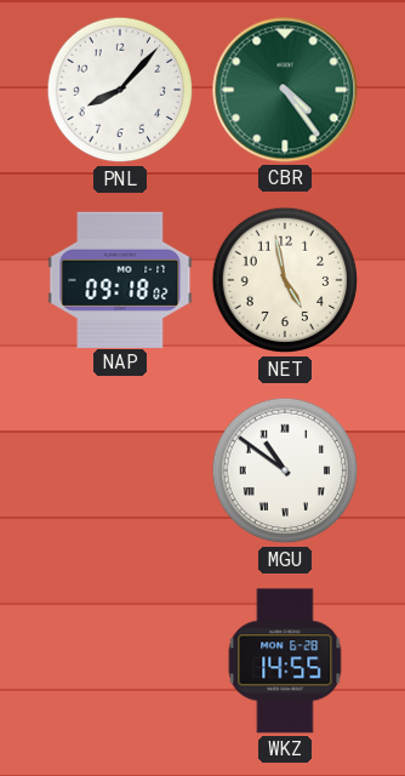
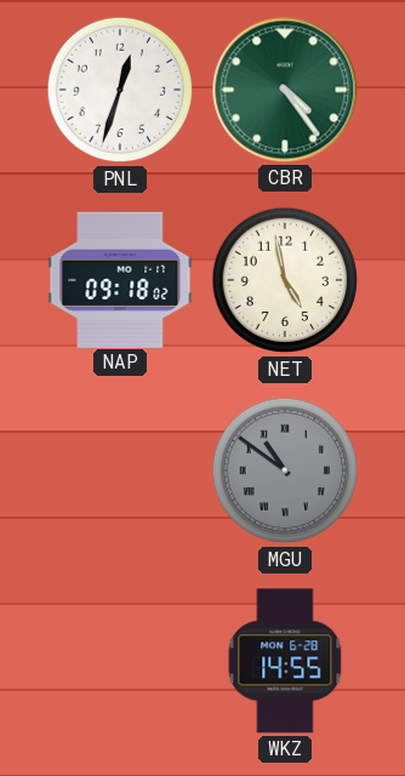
PNL: 8:07 -> 12:33 (120, 90)
MGU dial: white -> grey (285, 470)
